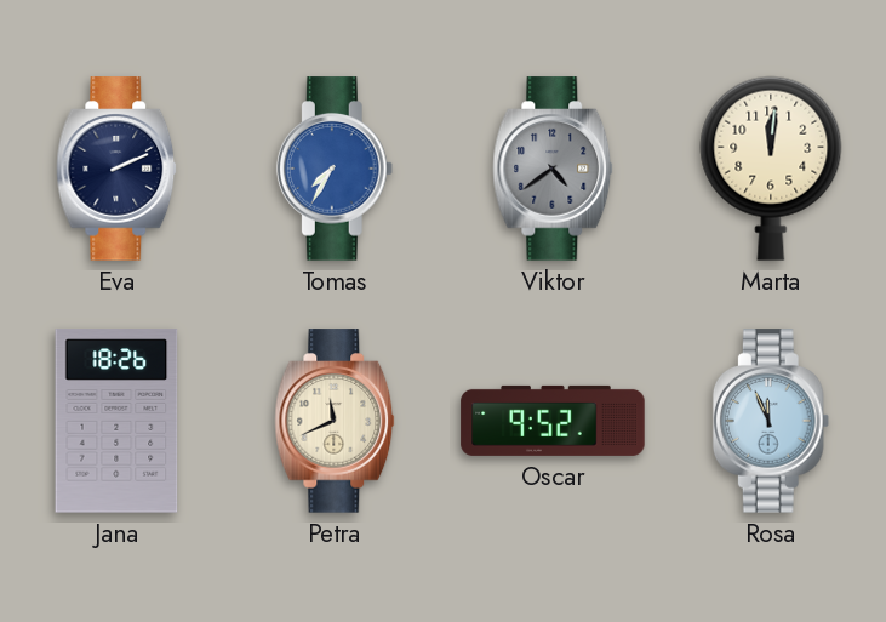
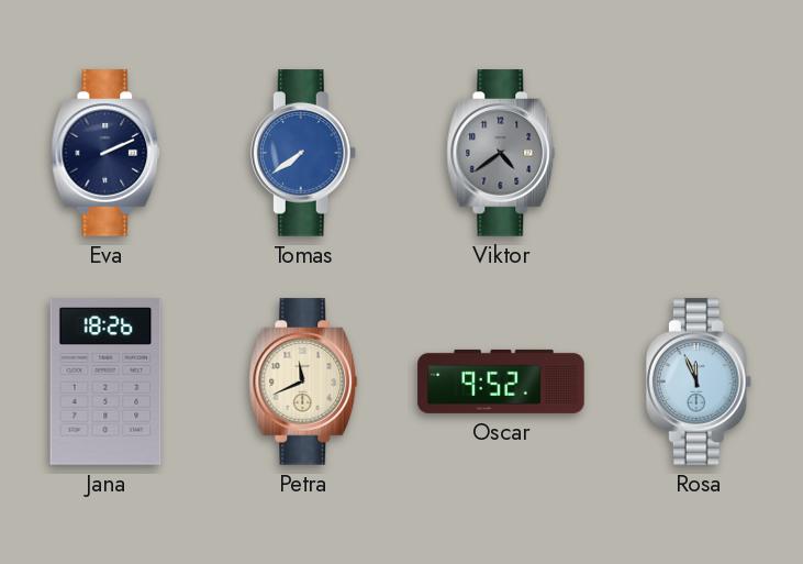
Tomas: 7:35 -> 7:39 (303, 153)
Marta: 12:01 -> none (771, 169)
